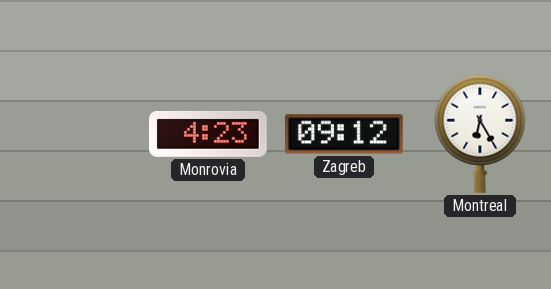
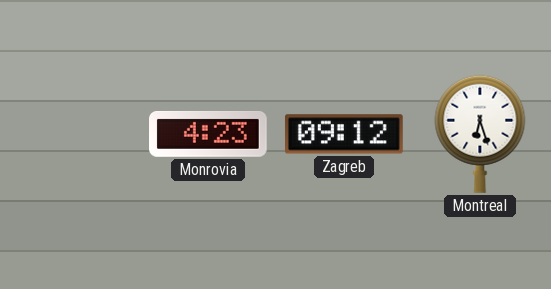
Montreal: 6:25 -> 6:27 (480, 134)
